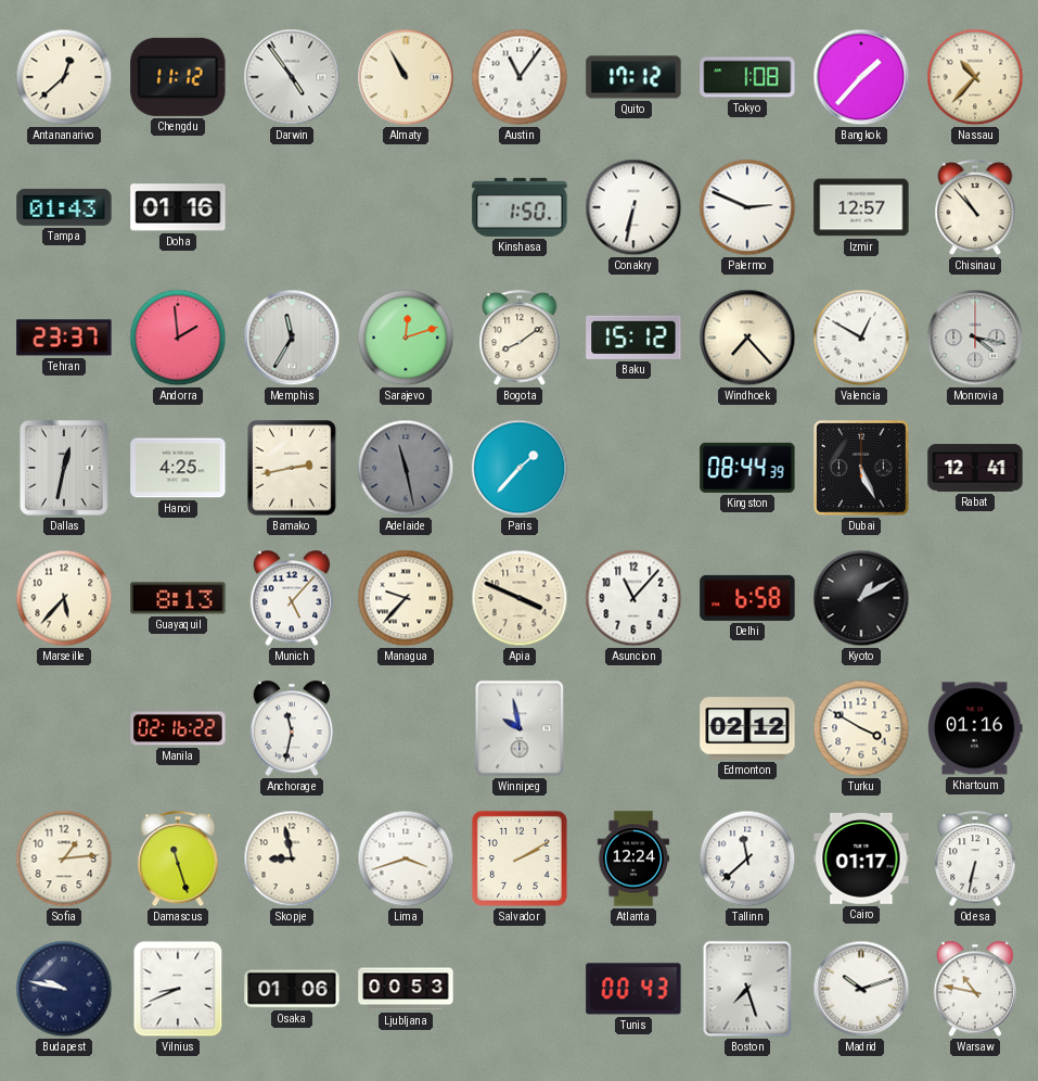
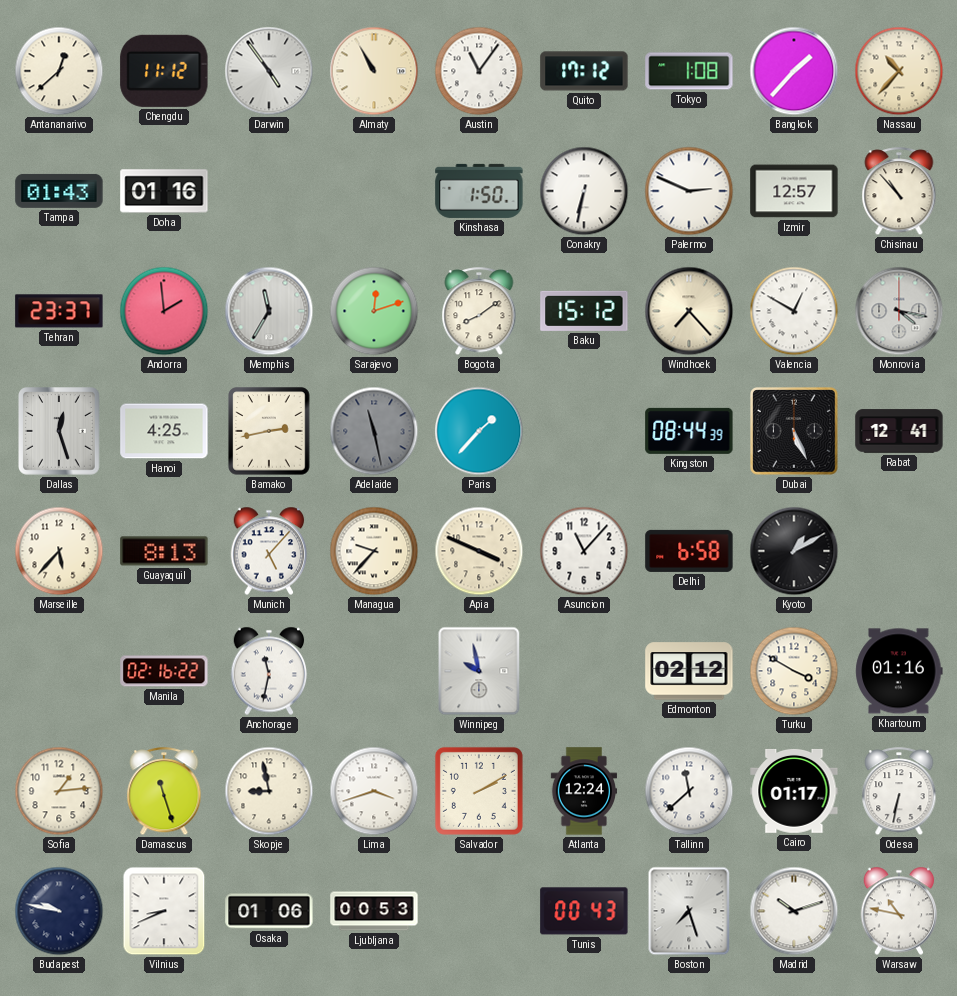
Dallas: 12:32 -> 12:27 (60, 432)
